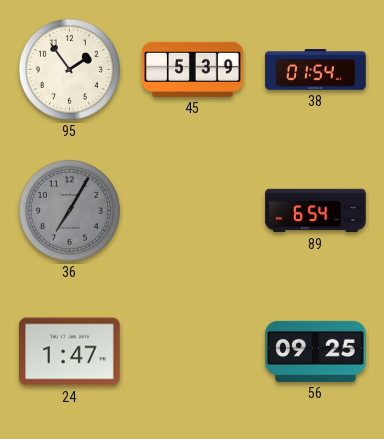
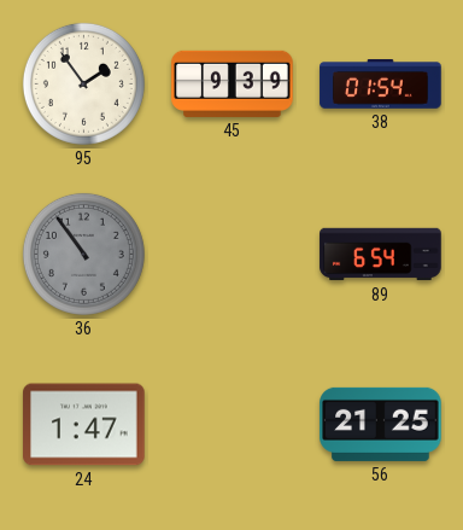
45: 5:39 -> 9:39 (233, 83)
36: 7:05 -> 10:54 (83, 254)
56: 09:25 -> 21:25 (381, 424)
